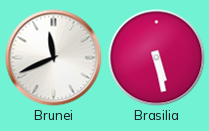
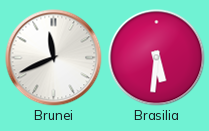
Brasilia: 5:28 -> 5:31 (157, 58)
